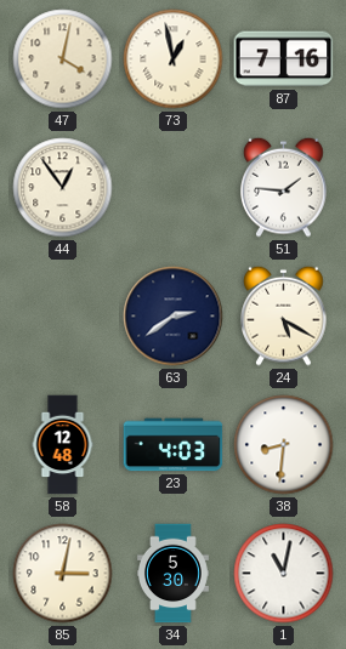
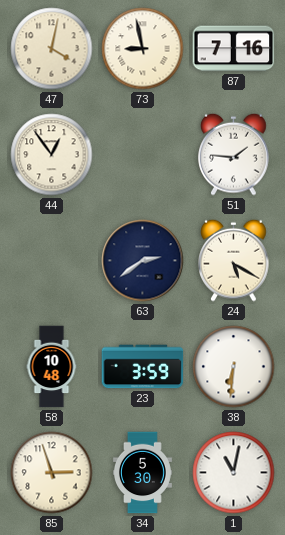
73: 12:58 -> 8:58 (143, 49)
58: 12:48 -> 10:48 (52, 367)
23: 4:03 -> 3:59 (143, 367)
38: 8:31 -> 6:31 (234, 367)
85: 3:02 -> 2:57 (52, 473)
